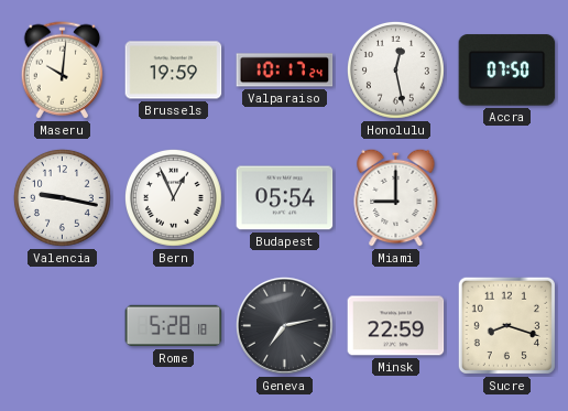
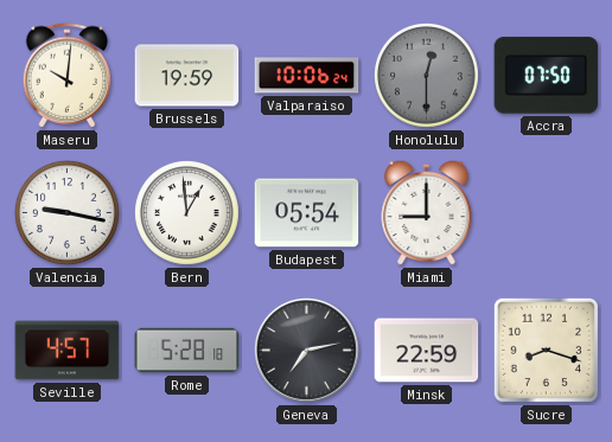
Valparaiso: 10:17 -> 10:06 (307, 76)
Honolulu: 12:28 -> 12:30 (426, 75)
Honolulu dial: white -> grey (426, 75)
Bern: 12:56 -> 12:59 (186, 212)
Seville: none -> 4:57 (68, 351)
